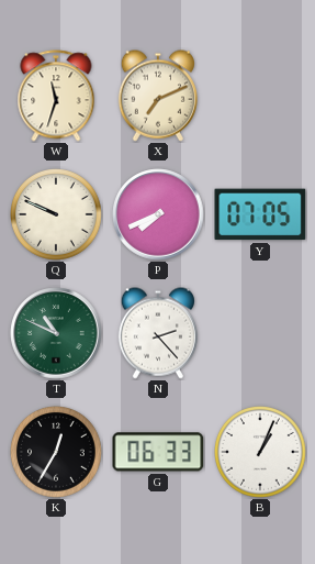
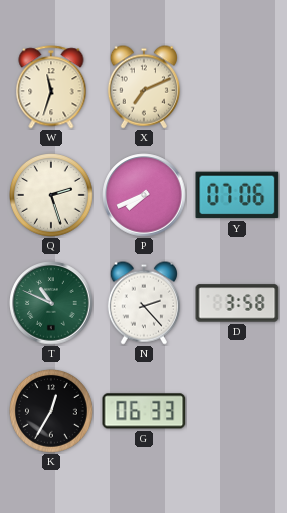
Q: 9:49 -> 2:27 (52, 196)
Y: 07:05 -> 07:06 (237, 195)
D: none -> 3:58 (237, 303)
B: 1:04 -> none (261, 453)
